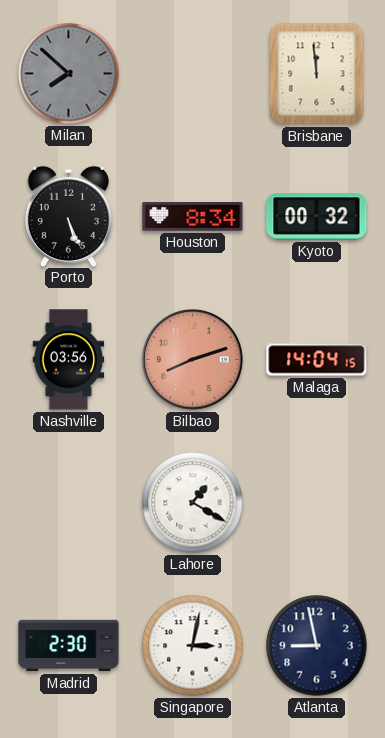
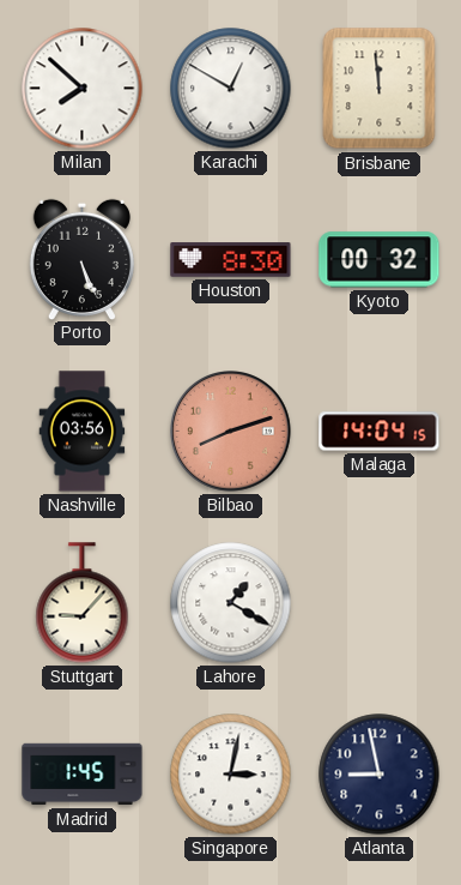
Milan dial: grey -> white (83, 89)
Karachi: none -> 12:50 (231, 89)
Houston: 8:34 -> 8:30 (231, 260)
Stuttgart: none -> 9:07 (83, 603)
Madrid: 2:30 -> 1:45 (83, 775)
